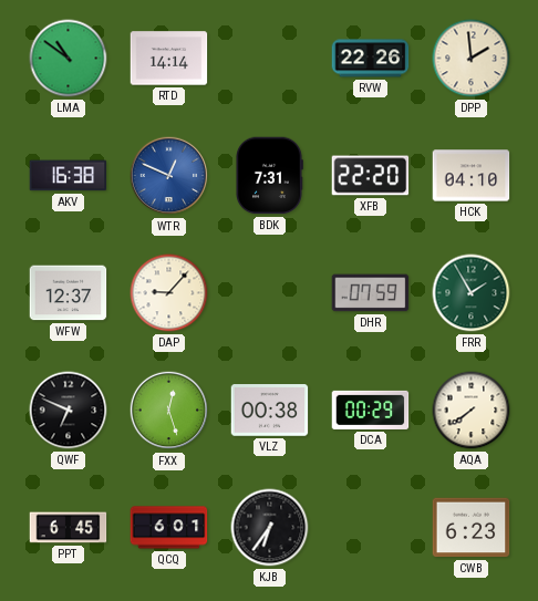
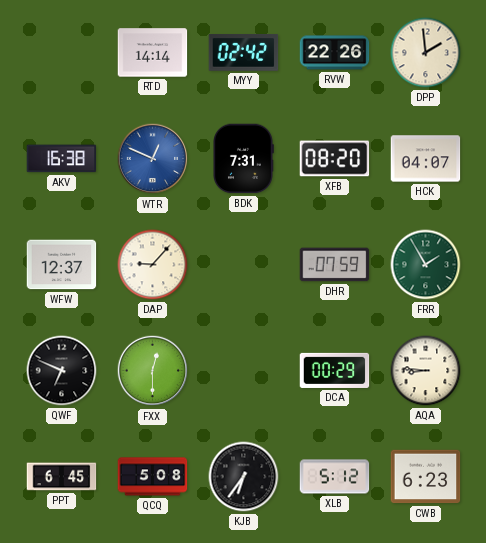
LMA: 10:51 -> none (69, 59)
MYY: none -> 02:42 (244, 53)
XFB: 22:20 -> 08:20 (335, 159)
HCK: 04:10 -> 04:07 (426, 159)
FXX: 12:27 -> 12:30 (153, 371)
VLZ: 00:38 -> none (270, 411)
AQA: 7:39 -> 8:46 (426, 371)
QCQ: 6:01 -> 5:08 (153, 477)
XLB: none -> 5:12 (335, 477)
